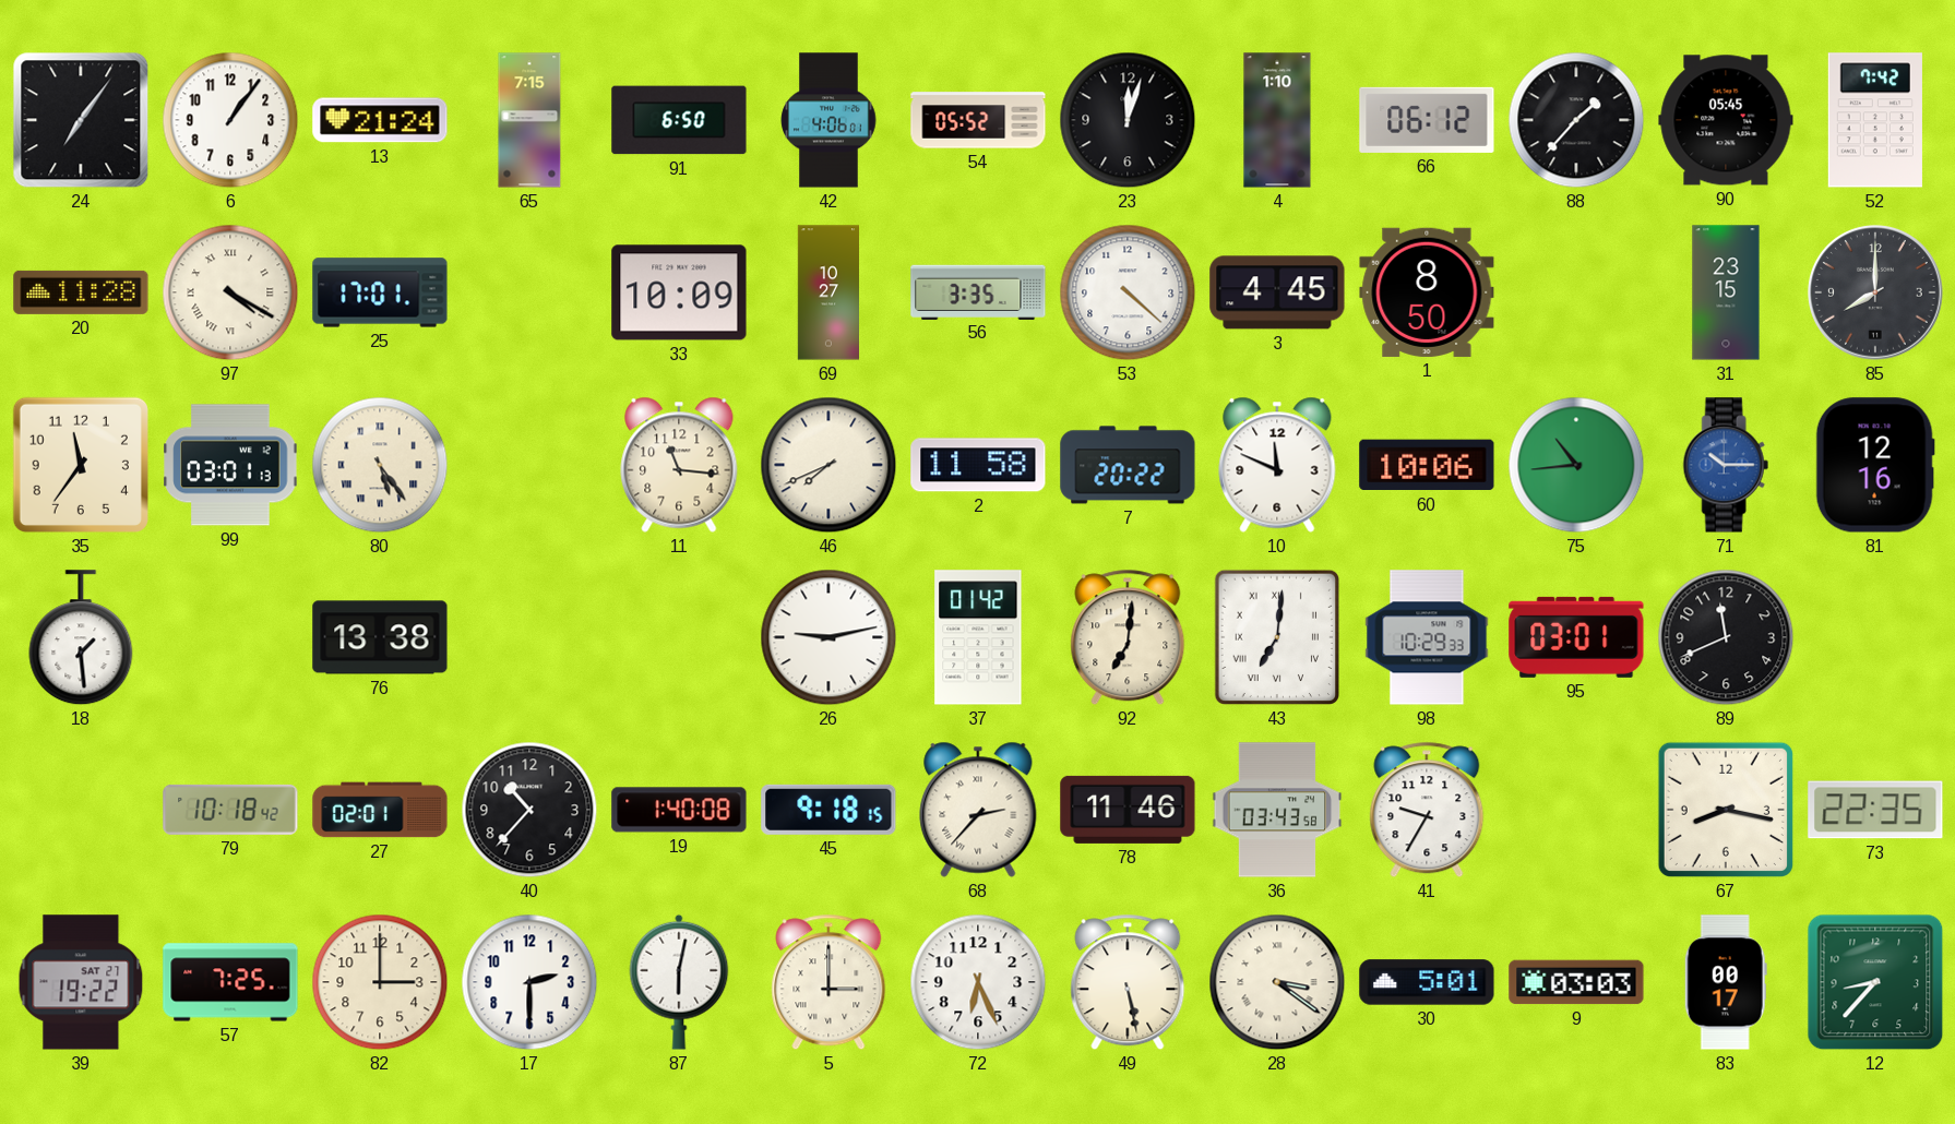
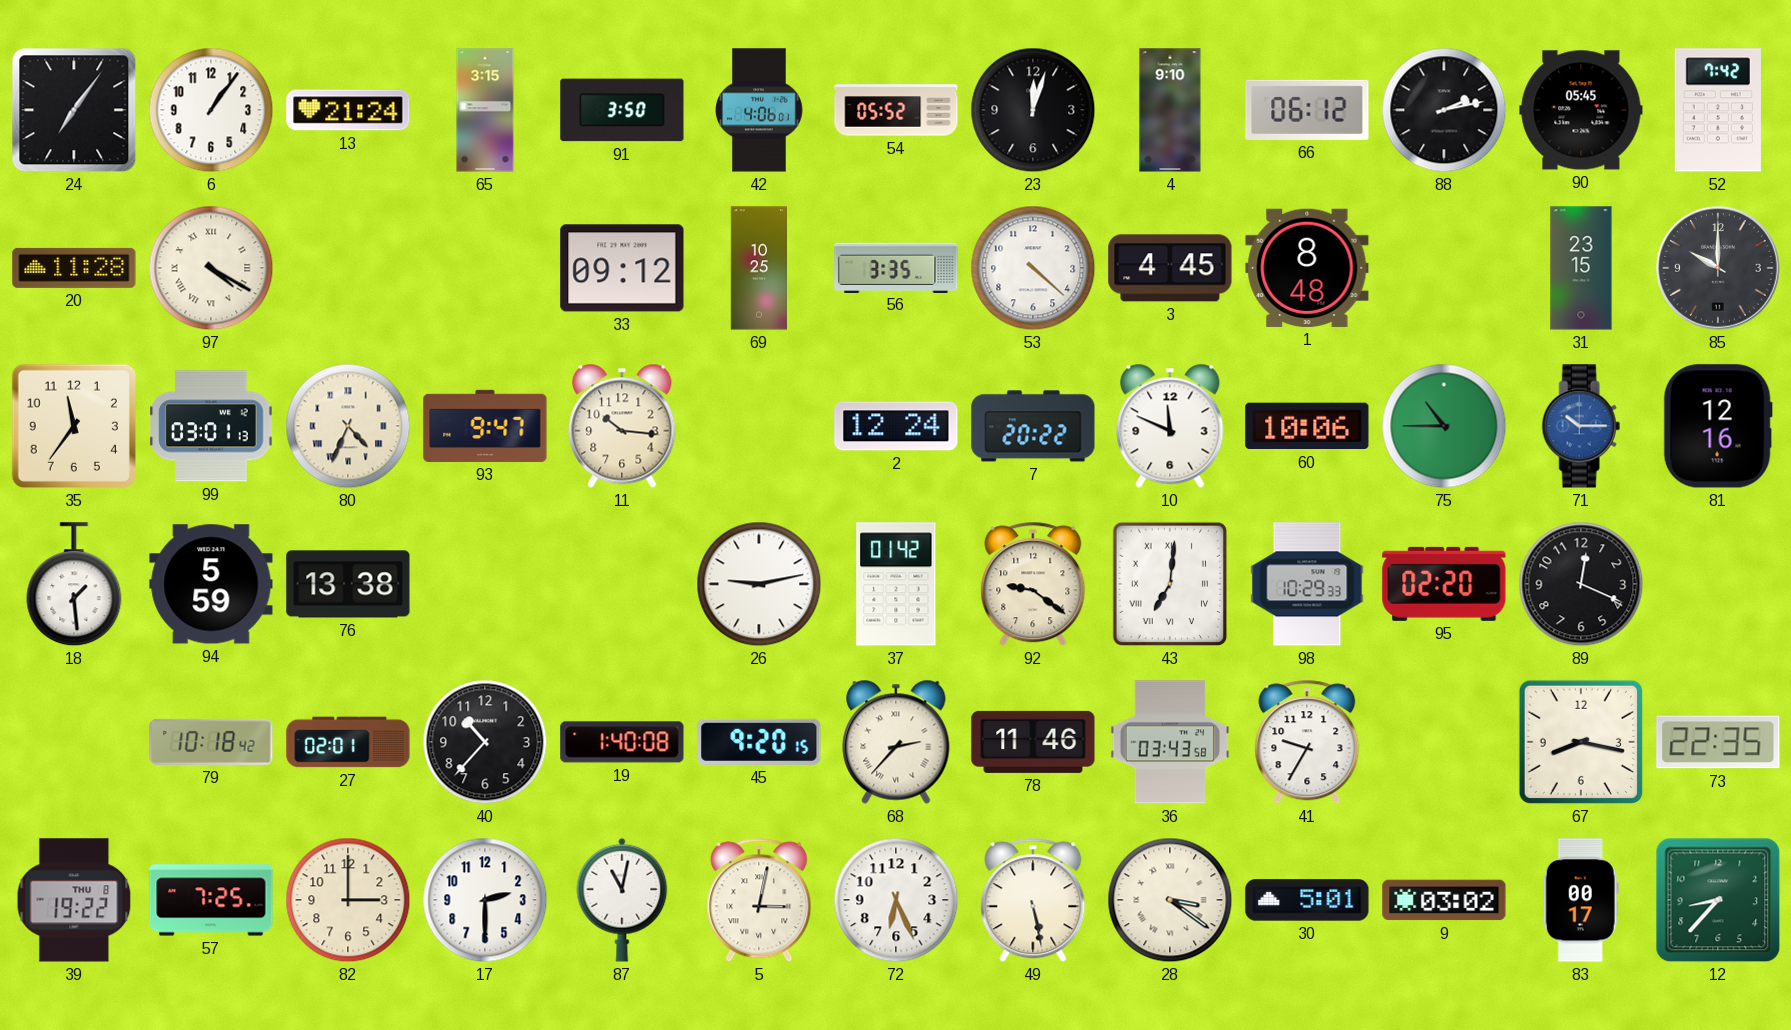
65: 7:15 -> 3:15 (485, 110)
91: 6:50 -> 3:50 (622, 110)
4: 1:10 -> 9:10 (1170, 110)
88: 1:37 -> 2:13 (1444, 110)
25: 17:01 -> none (380, 292)
33: 10:09 -> 09:12 (622, 268)
69: 10:27 -> 10:25 (758, 268)
1: 8:50 -> 8:48 (1307, 268)
85: 8:00 -> 10:00 (1719, 269)
80: 5:24 -> 4:34 (348, 426)
93: none -> 9:47 (485, 426)
11: 11:16 -> 10:16 (622, 426)
46: 7:41 -> none (829, 465)
2: 11:58 -> 12:24 (896, 426)
75: 10:44 -> 10:45 (1444, 426)
94: none -> 5:59 (211, 584)
92: 7:01 -> 9:21 (1033, 584)
95: 03:01 -> 02:20 (1444, 584)
89: 11:41 -> 12:19 (1581, 584)
45: 9:18 -> 9:20 (759, 742)
39 date: SAT 27 -> THU 8 (74, 900)
87: 6:02 -> 11:02 (622, 900)
5: 3:00 -> 3:02 (759, 900)
9: 03:03 -> 03:02 (1444, 900)
